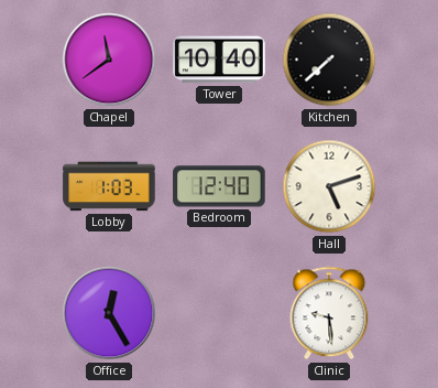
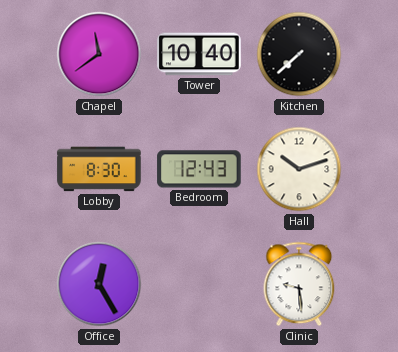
Lobby: 1:03 -> 8:30 (99, 169)
Bedroom: 12:40 -> 12:43 (199, 169)
Hall: 5:12 -> 10:12 (299, 169)
